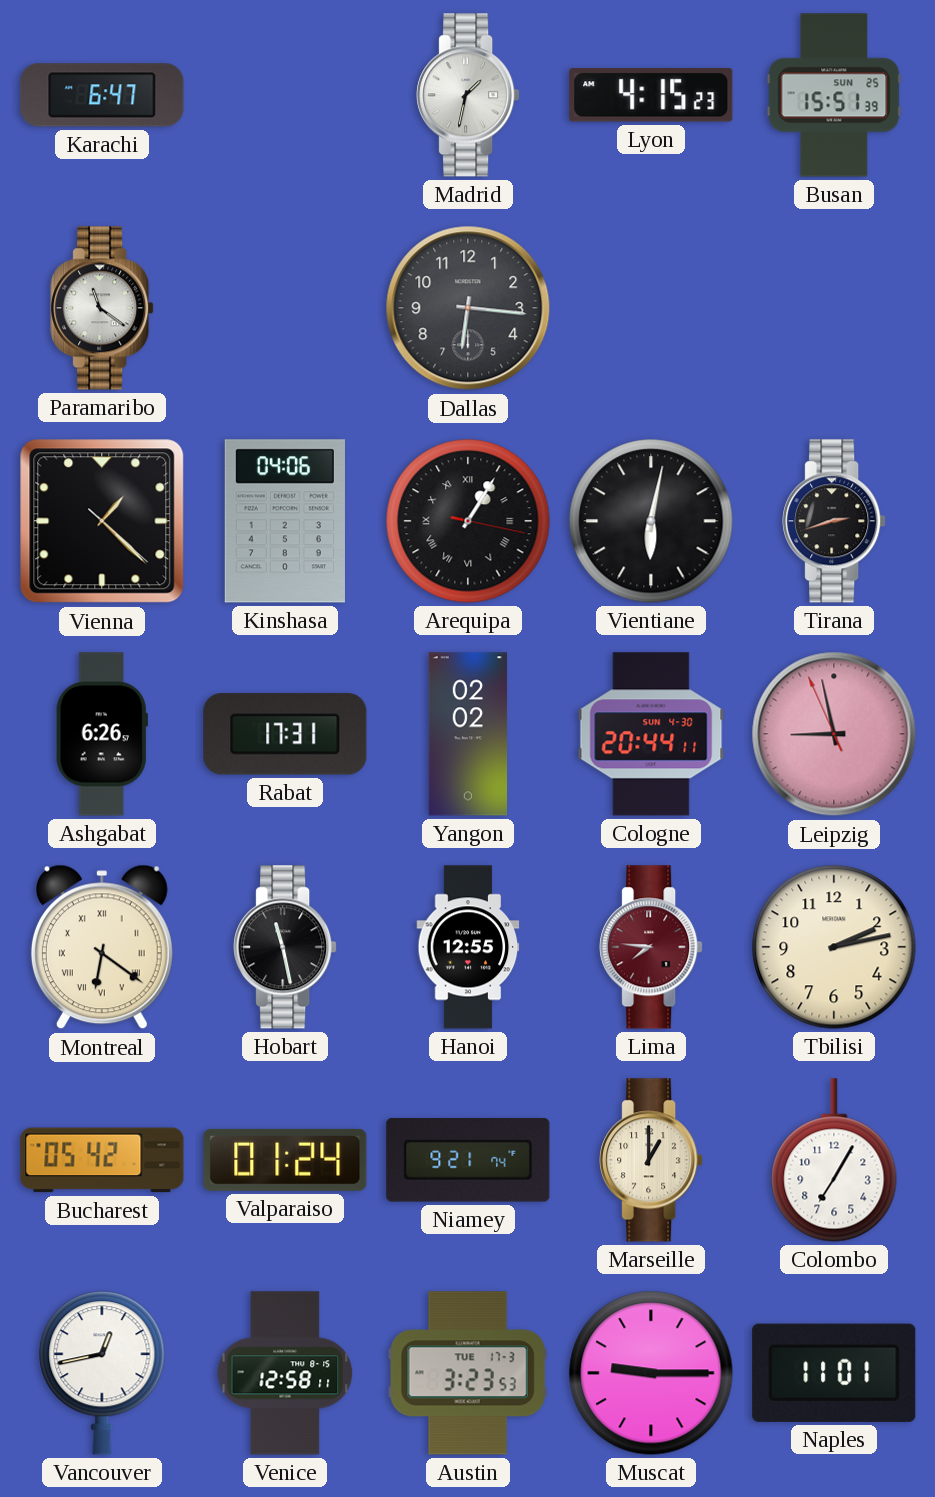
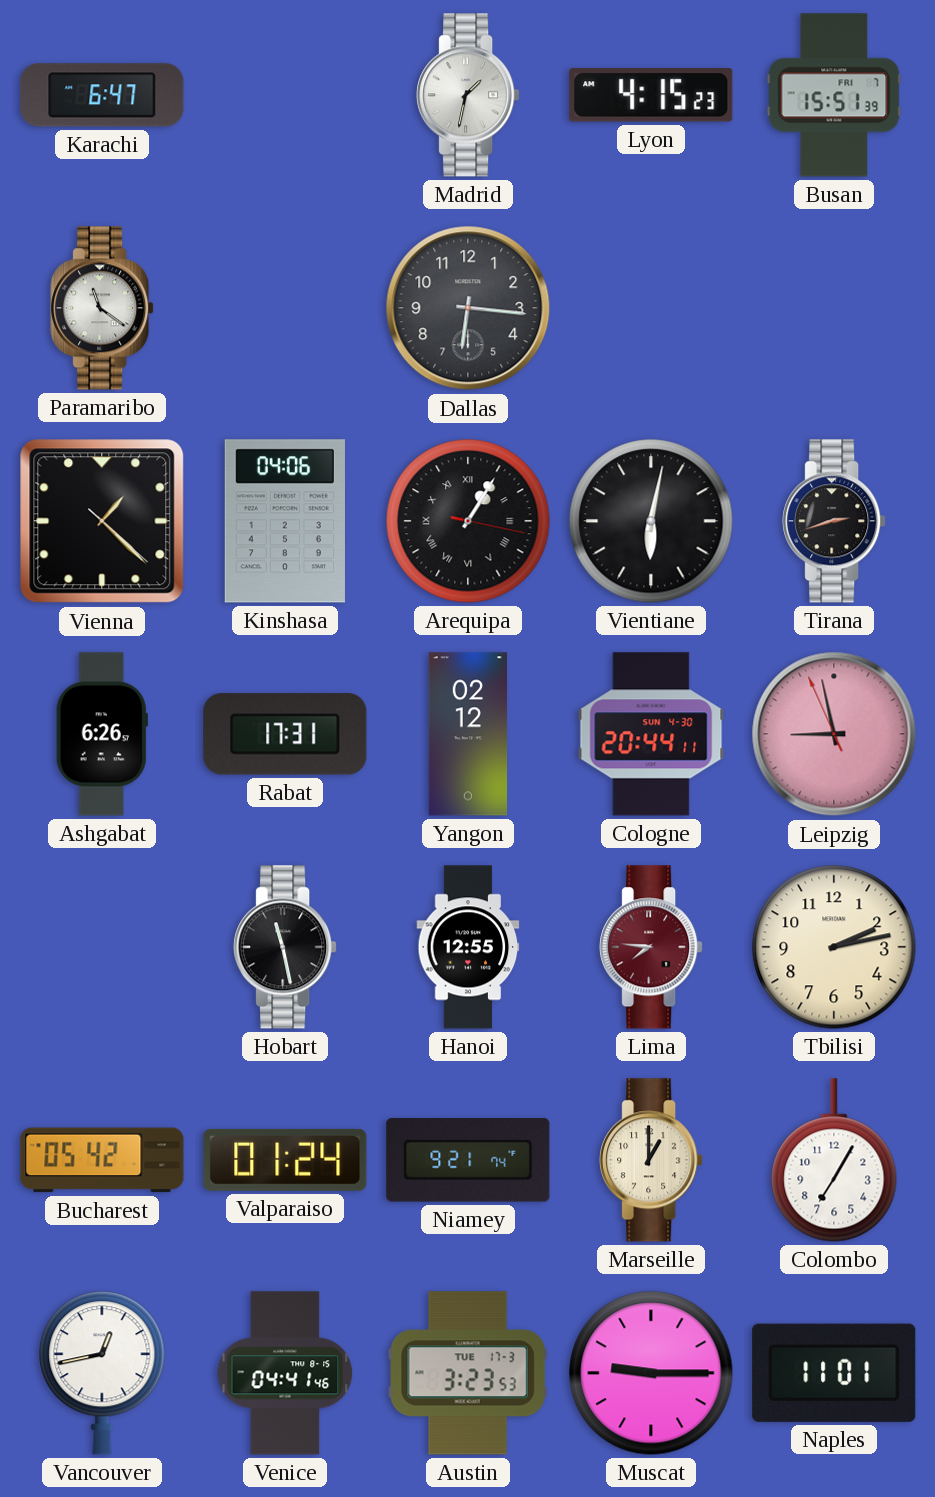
Busan date: SUN 25 -> FRI 7 (834, 95)
Yangon: 02:02 -> 02:12 (468, 734)
Montreal: 6:21 -> none (102, 947)
Venice: 12:58 -> 04:41 (285, 1373)
